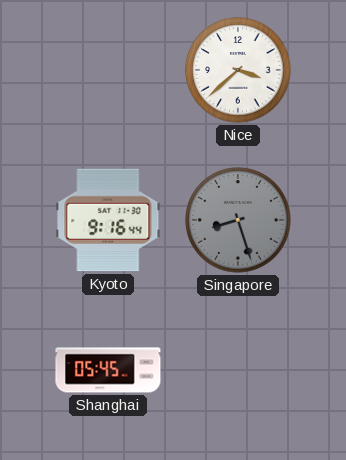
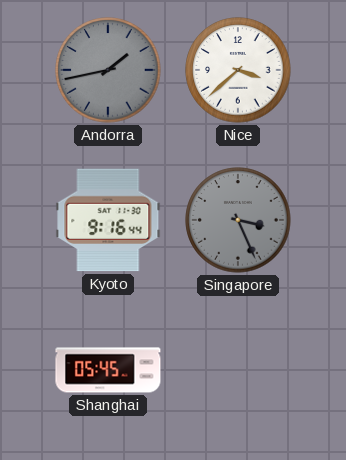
Andorra: none -> 1:43 (108, 70)
Singapore: 8:27 -> 3:26 (238, 220)
